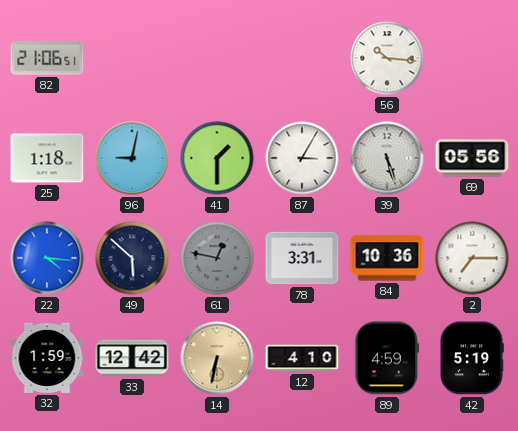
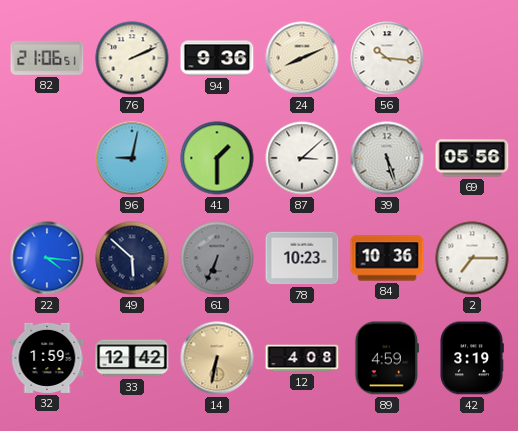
76: none -> 2:11 (132, 58)
94: none -> 9:36 (217, 58)
24: none -> 8:11 (302, 58)
25: 1:18 -> none (47, 158)
87: 3:05 -> 3:08 (302, 158)
61: 12:47 -> 6:34 (217, 258)
78: 3:31 -> 10:23 (302, 258)
12: 4:10 -> 4:08 (302, 358)
42: 5:19 -> 3:19 (472, 358)
